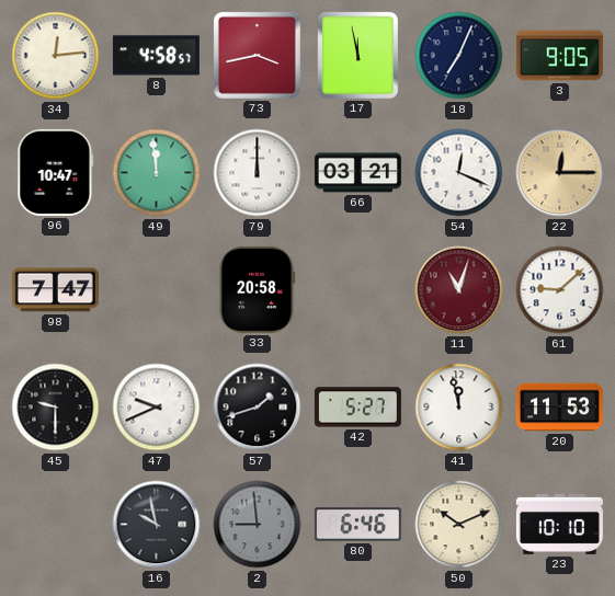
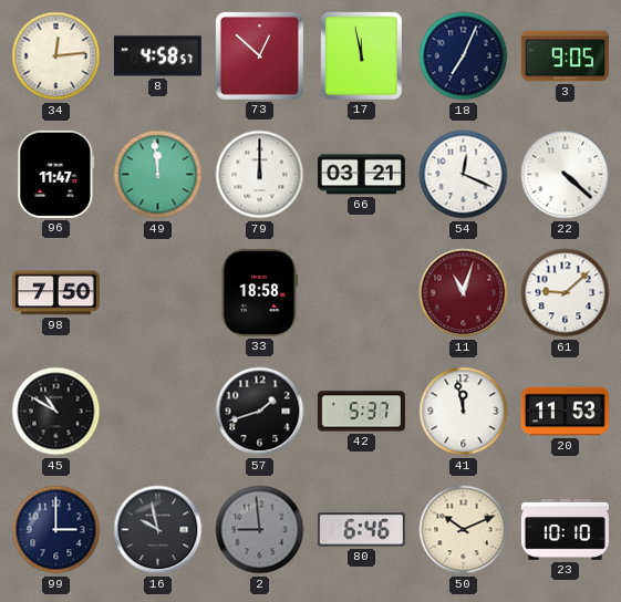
73: 3:43 -> 12:52 (259, 55)
96: 10:47 -> 11:47 (56, 174)
22: 12:15 -> 4:22 (566, 175)
22 dial: champagne -> white (566, 175)
98: 7:47 -> 7:50 (55, 293)
33: 20:58 -> 18:58 (260, 292)
45: 9:30 -> 10:50 (56, 412)
47: 9:41 -> none (157, 408)
42: 5:27 -> 5:37 (361, 412)
99: none -> 3:00 (56, 530)
